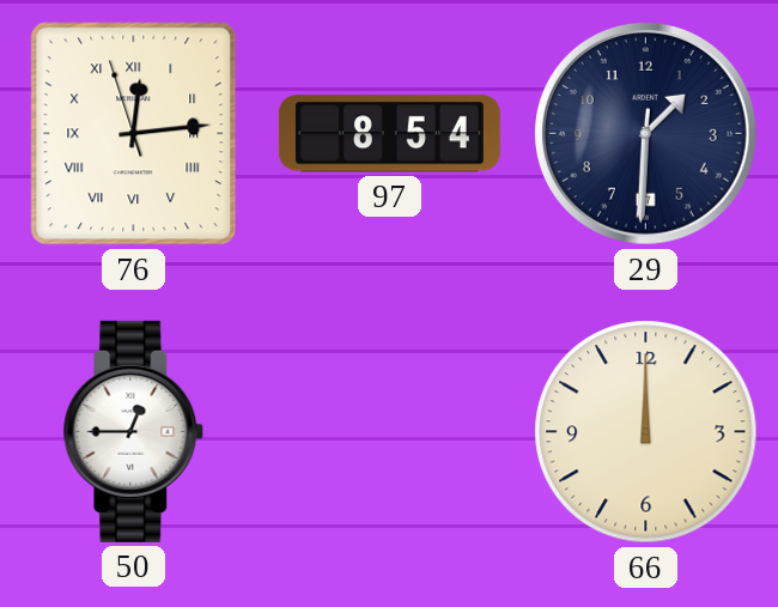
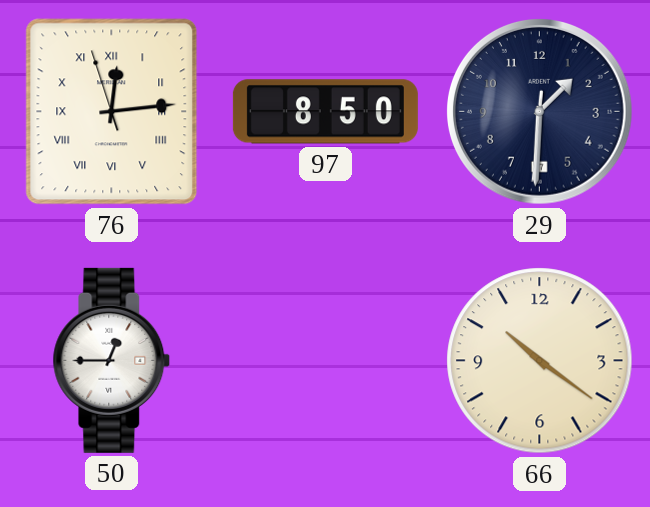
97: 8:54 -> 8:50 (325, 112)
66: 12:00 -> 10:21 (540, 361)
